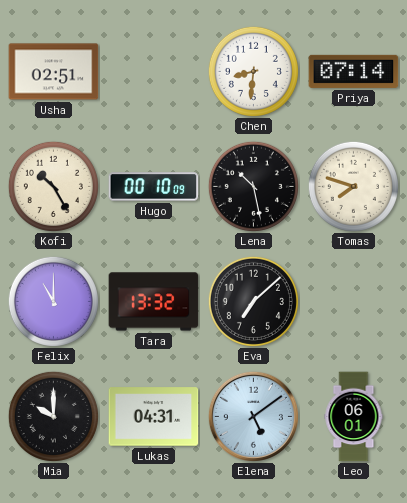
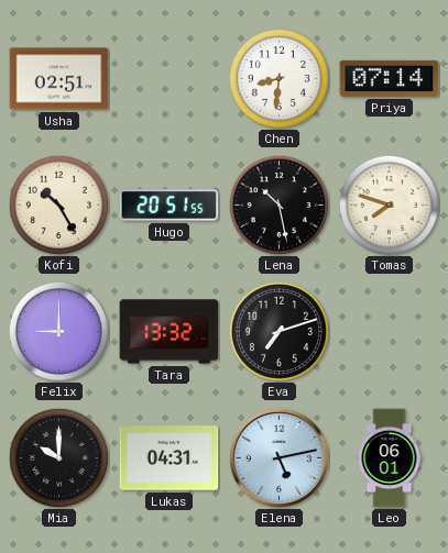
Hugo: 00:10 -> 20:51 (170, 206)
Felix: 11:00 -> 9:00 (58, 331)
Eva: 7:08 -> 7:12 (278, 331)
Elena: 5:09 -> 5:13 (278, 457)
